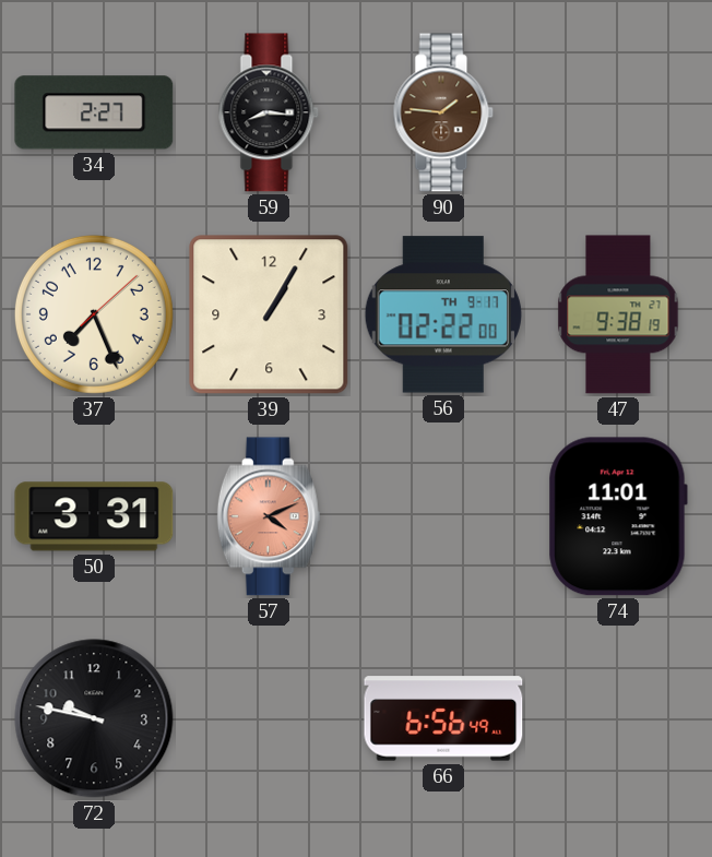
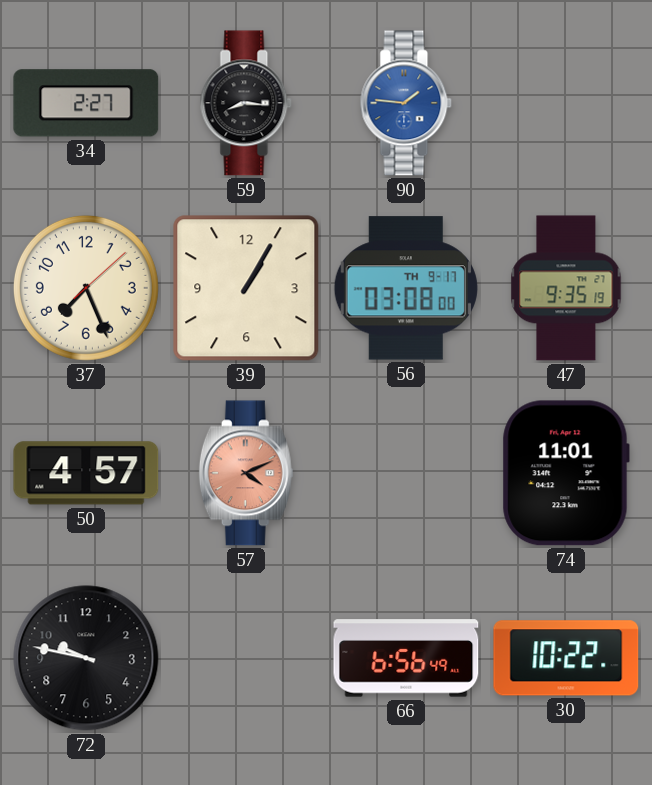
90 dial: brown -> blue (406, 103)
56: 02:22 -> 03:08 (406, 288)
47: 9:38 -> 9:35 (566, 288)
50: 3:31 -> 4:57 (86, 473)
30: none -> 10:22 (566, 658)
